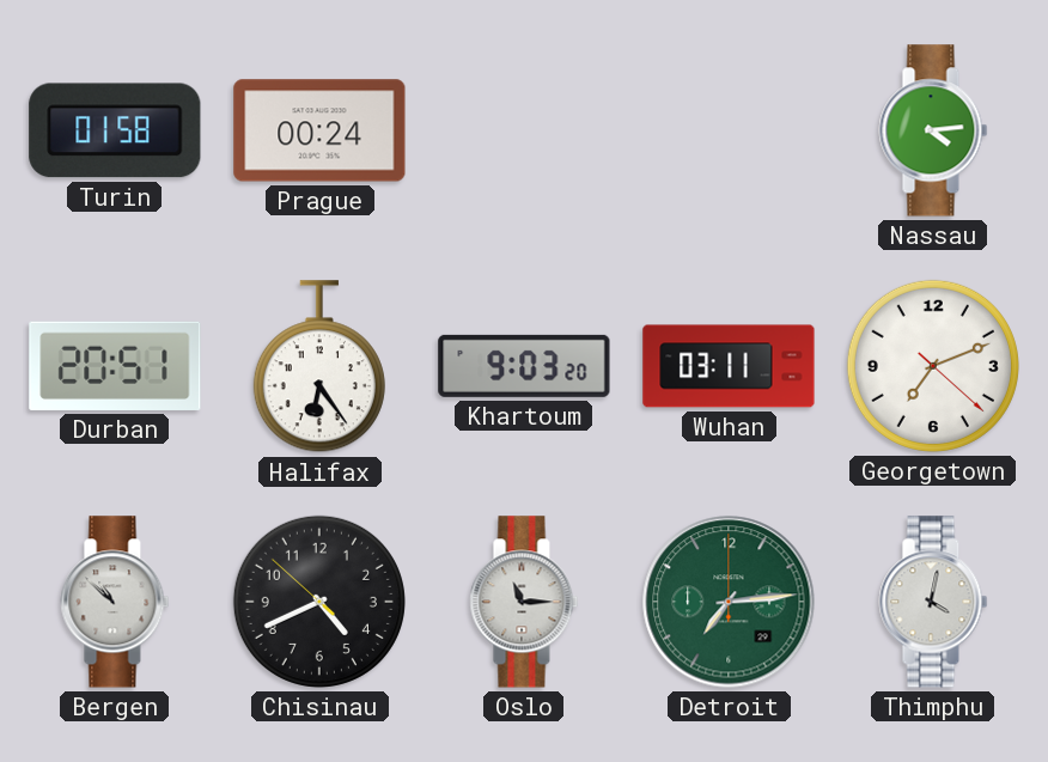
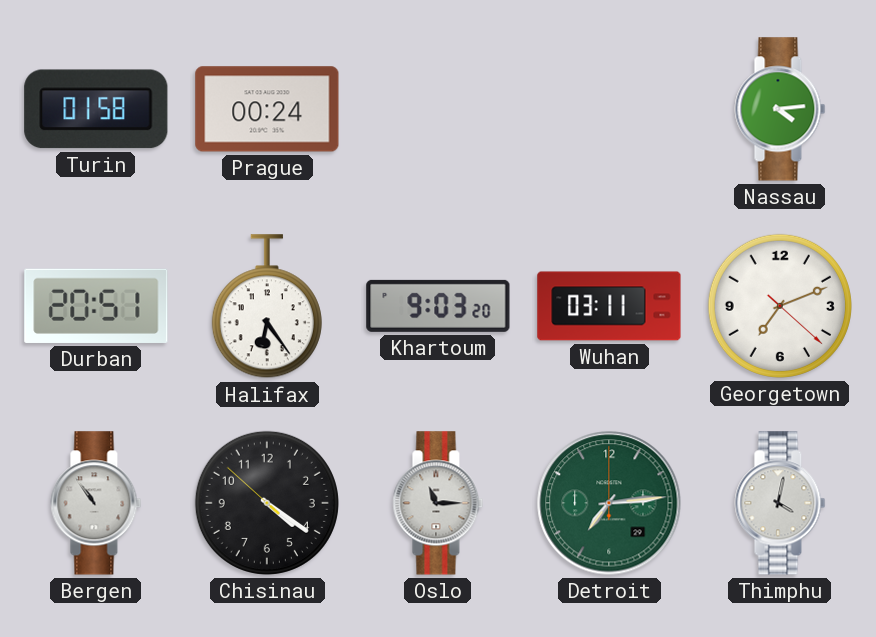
Bergen: 10:52 -> 10:54 (96, 503)
Chisinau: 4:40 -> 4:20 (267, 503)
